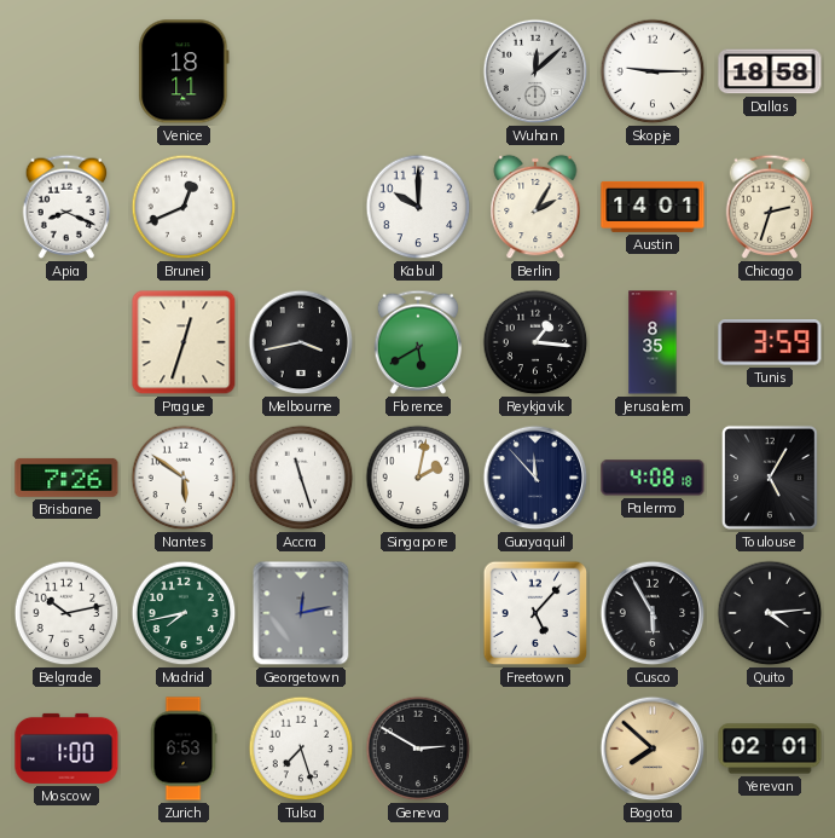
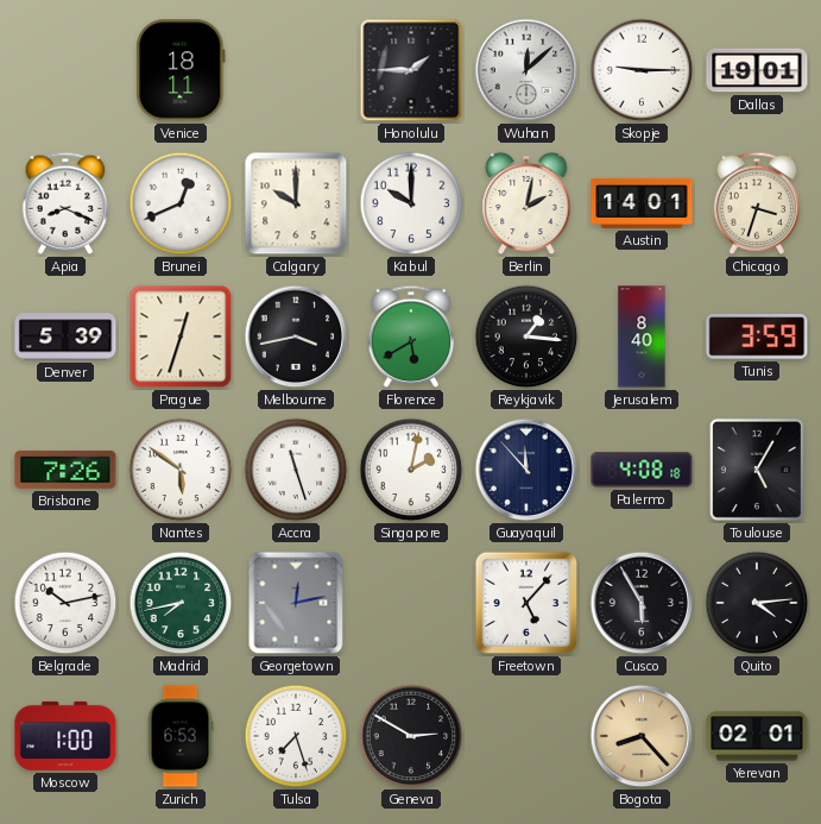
Honolulu: none -> 1:45 (411, 70)
Dallas: 18:58 -> 19:01 (757, 70)
Calgary: none -> 10:00 (296, 203)
Berlin: 2:05 -> 2:02 (526, 203)
Chicago: 2:33 -> 3:33 (757, 203)
Denver: none -> 5:39 (65, 336)
Jerusalem: 8:35 -> 8:40 (642, 336)
Bogota: 7:52 -> 8:23 (642, 736)
